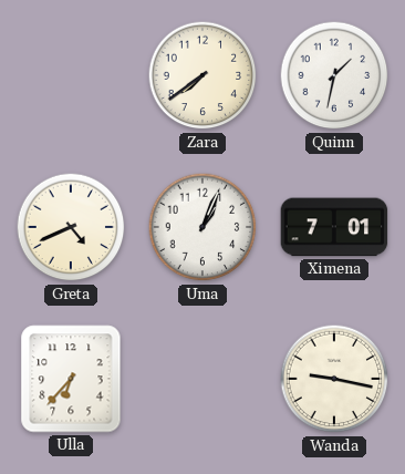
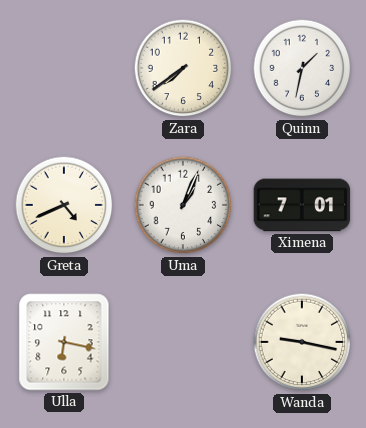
Ulla: 6:37 -> 6:17 (64, 342)
